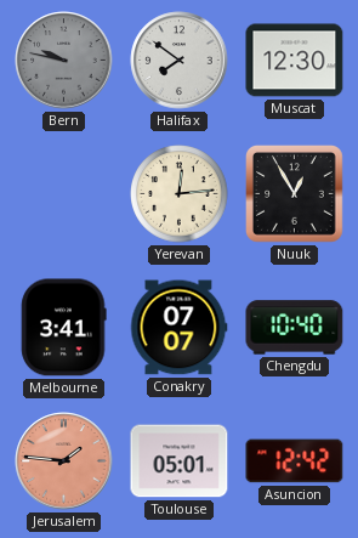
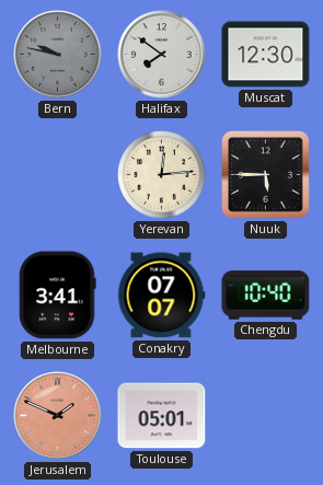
Nuuk: 12:55 -> 5:45 (266, 175)
Jerusalem: 1:46 -> 1:49 (58, 416)
Asuncion: 12:42 -> none (295, 461)
